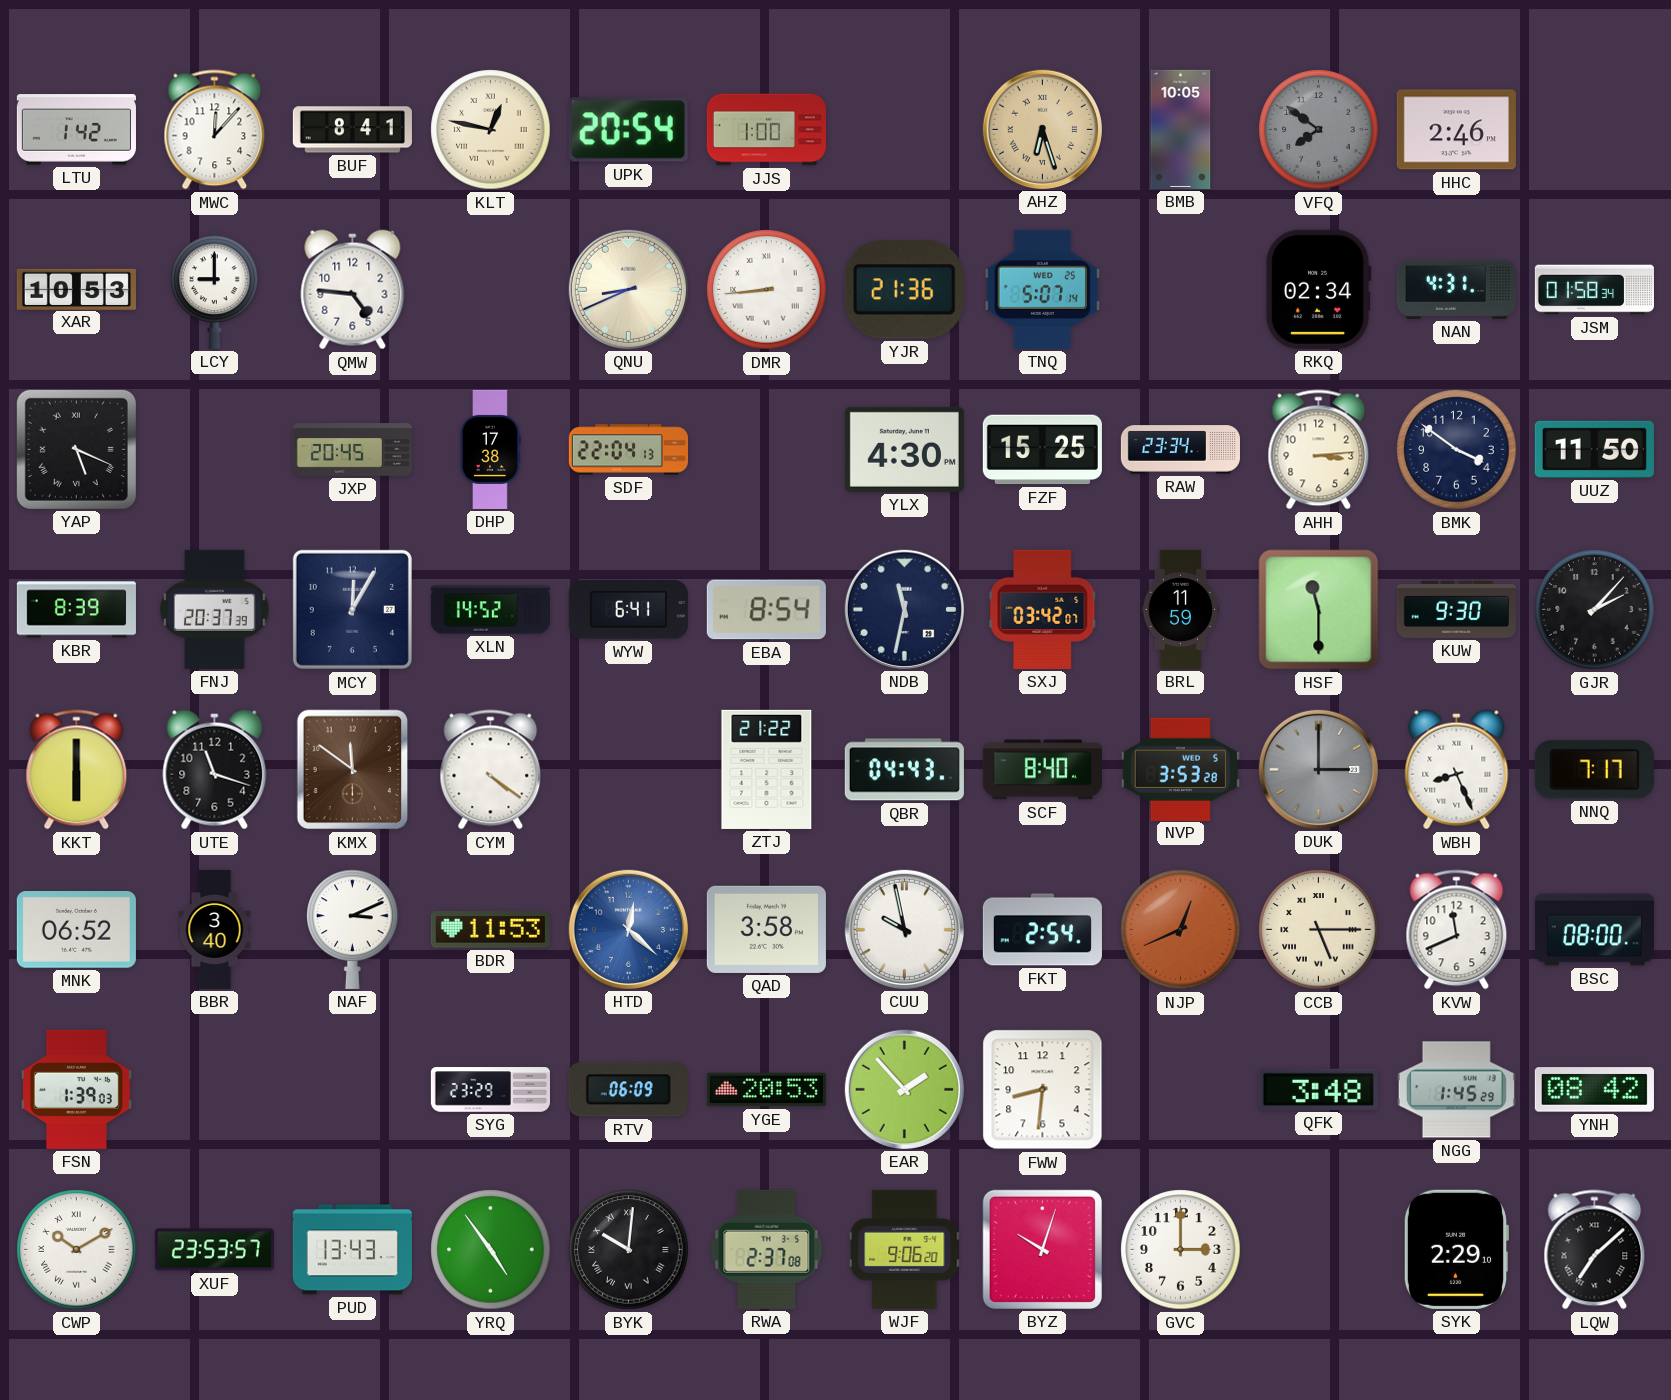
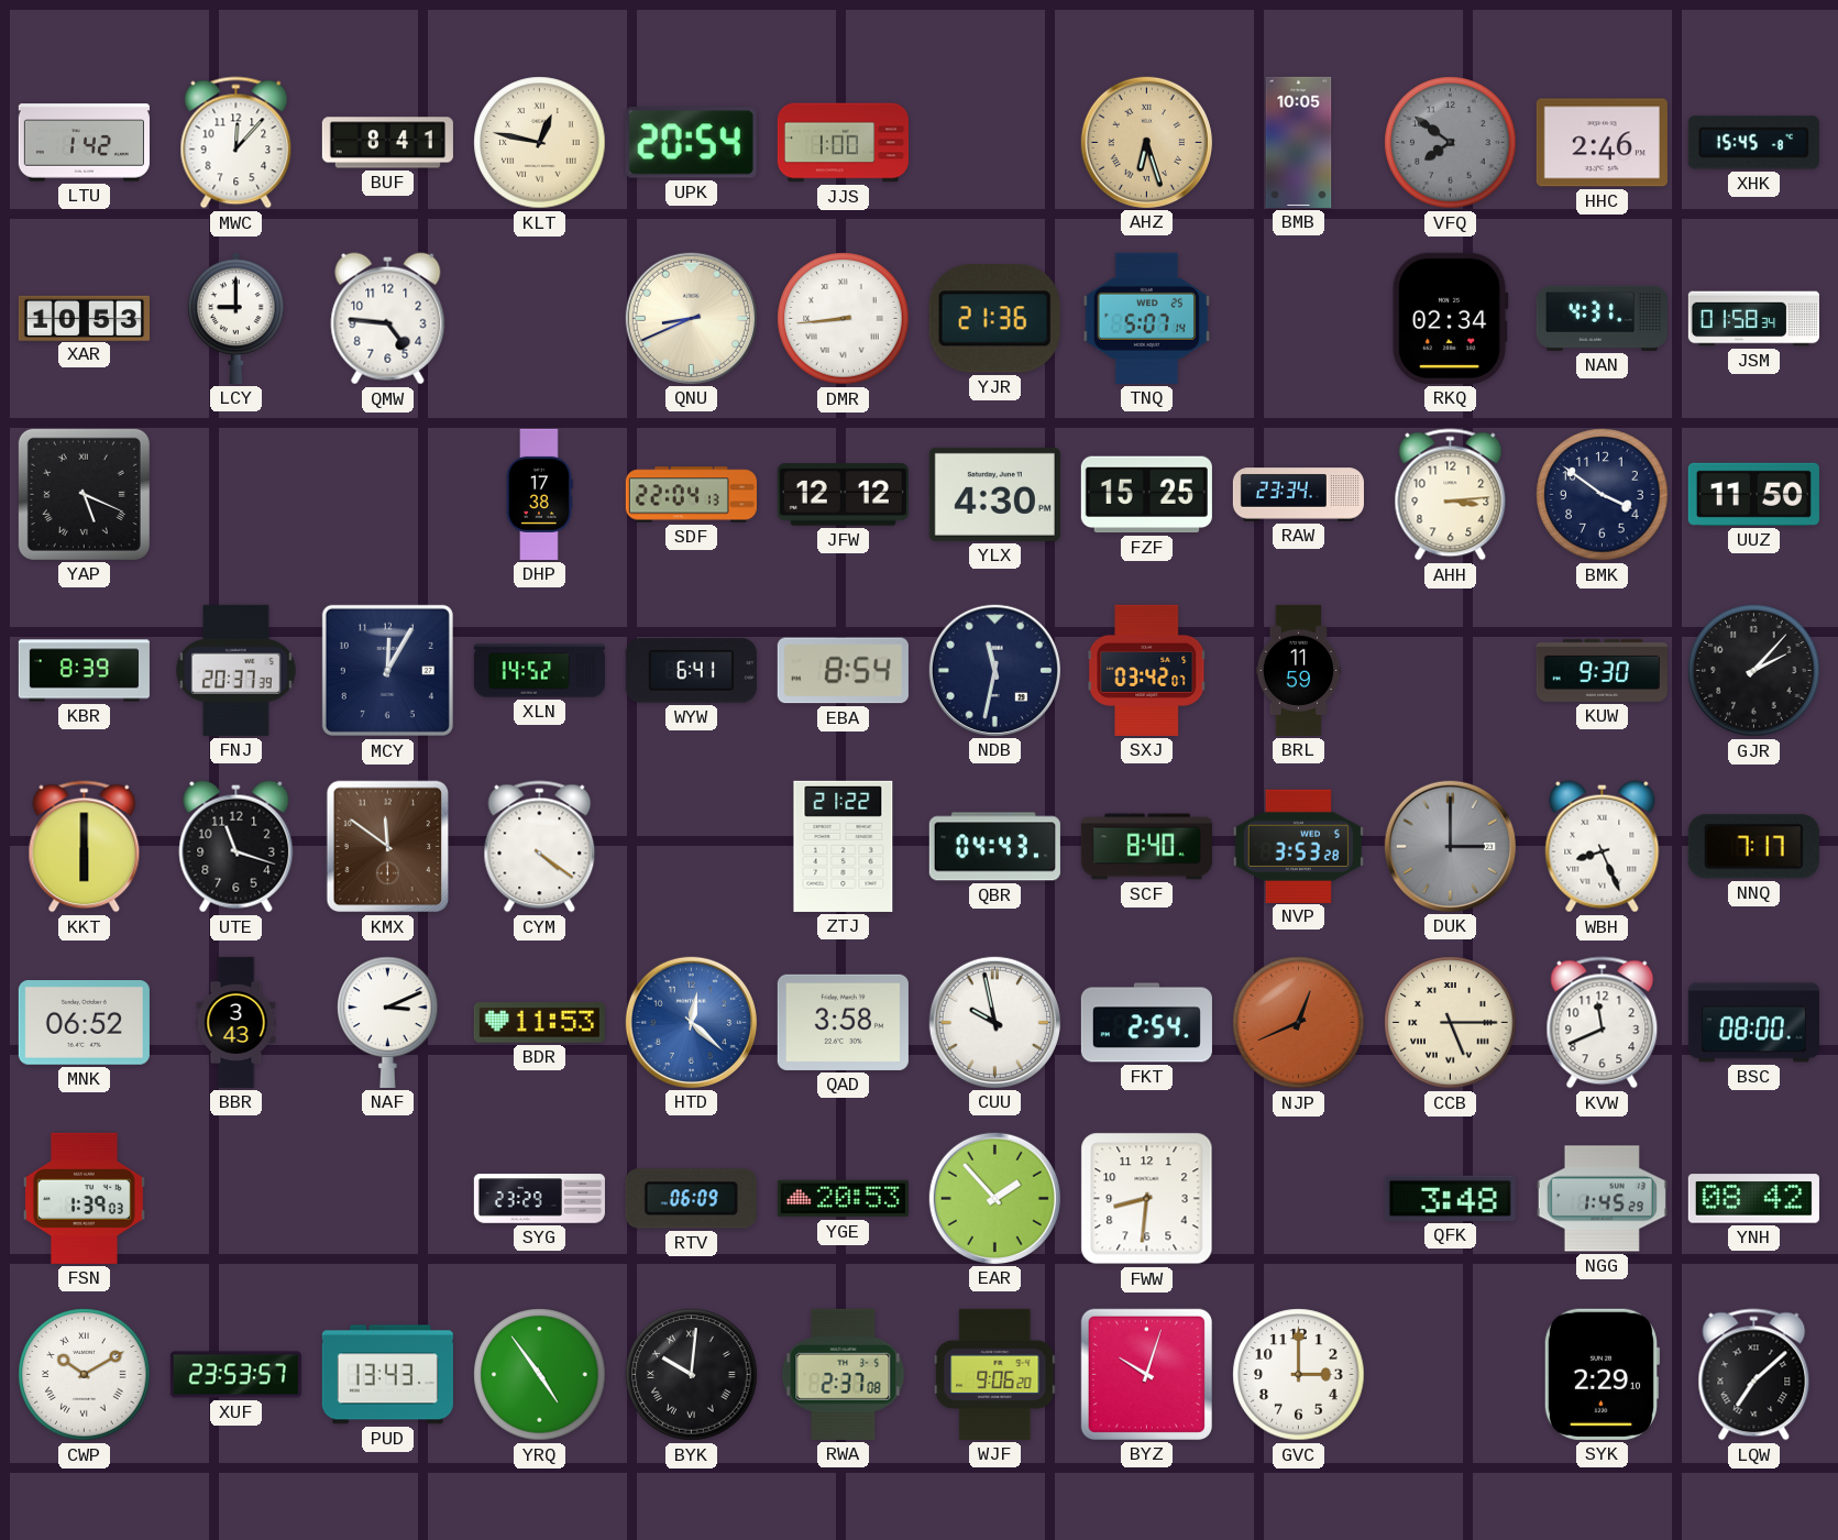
XHK: none -> 15:45 (1753, 143)
JXP: 20:45 -> none (352, 450)
JFW: none -> 12:12 (843, 495)
HSF: 11:30 -> none (1319, 610)
BBR: 3:40 -> 3:43 (236, 1022)
